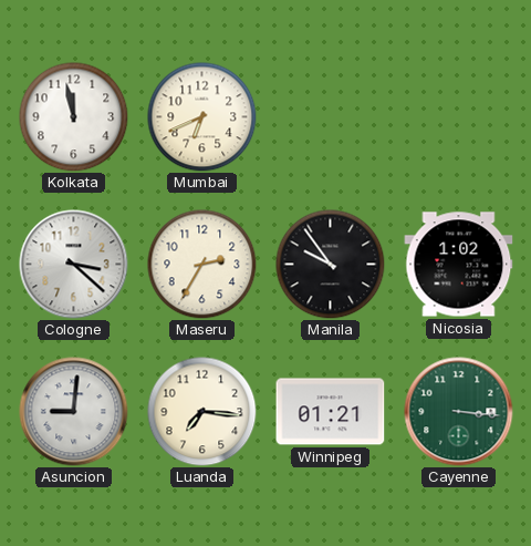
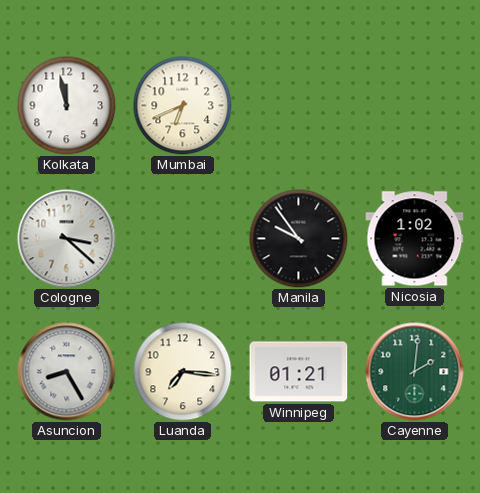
Maseru: 2:35 -> none (202, 265)
Asuncion: 9:01 -> 8:25 (67, 372)
Cayenne: 3:16 -> 2:01 (415, 372)
